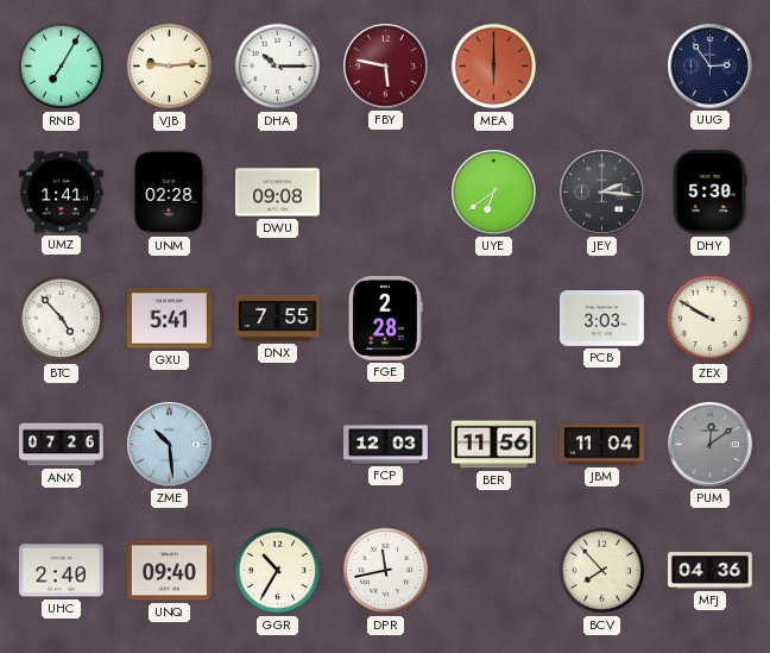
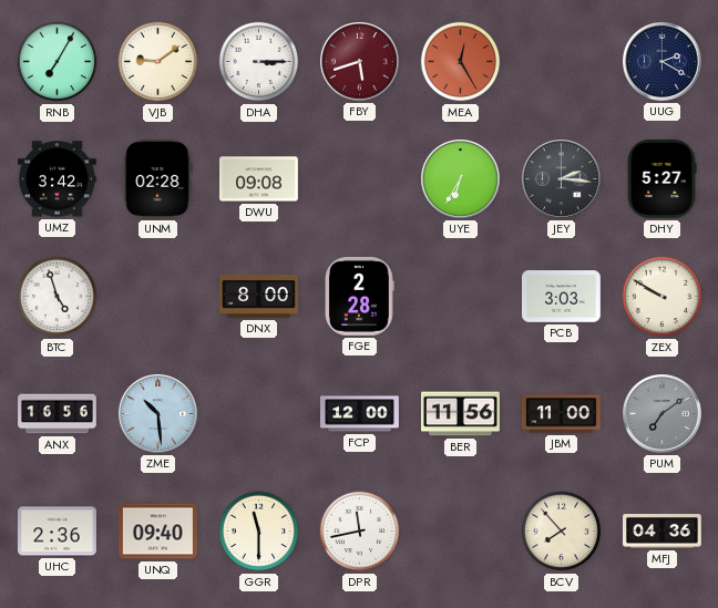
VJB: 9:14 -> 9:09 (158, 62)
DHA: 10:15 -> 3:15 (259, 62)
FBY: 5:47 -> 5:42 (360, 62)
MEA: 6:00 -> 12:25 (461, 62)
UUG: 2:54 -> 2:20 (663, 62)
UMZ: 1:41 -> 3:42 (58, 179)
UYE: 6:39 -> 6:35 (461, 179)
DHY: 5:30 -> 5:27 (661, 178)
BTC: 4:53 -> 4:57 (58, 297)
GXU: 5:41 -> none (169, 319)
DNX: 7:55 -> 8:00 (259, 296)
ANX: 07:26 -> 16:56 (58, 414)
FCP: 12:03 -> 12:00 (360, 414)
JBM: 11:04 -> 11:00 (561, 414)
PUM: 12:09 -> 7:09 (663, 414)
UHC: 2:40 -> 2:36 (57, 532)
GGR: 10:35 -> 11:30 (259, 532)
